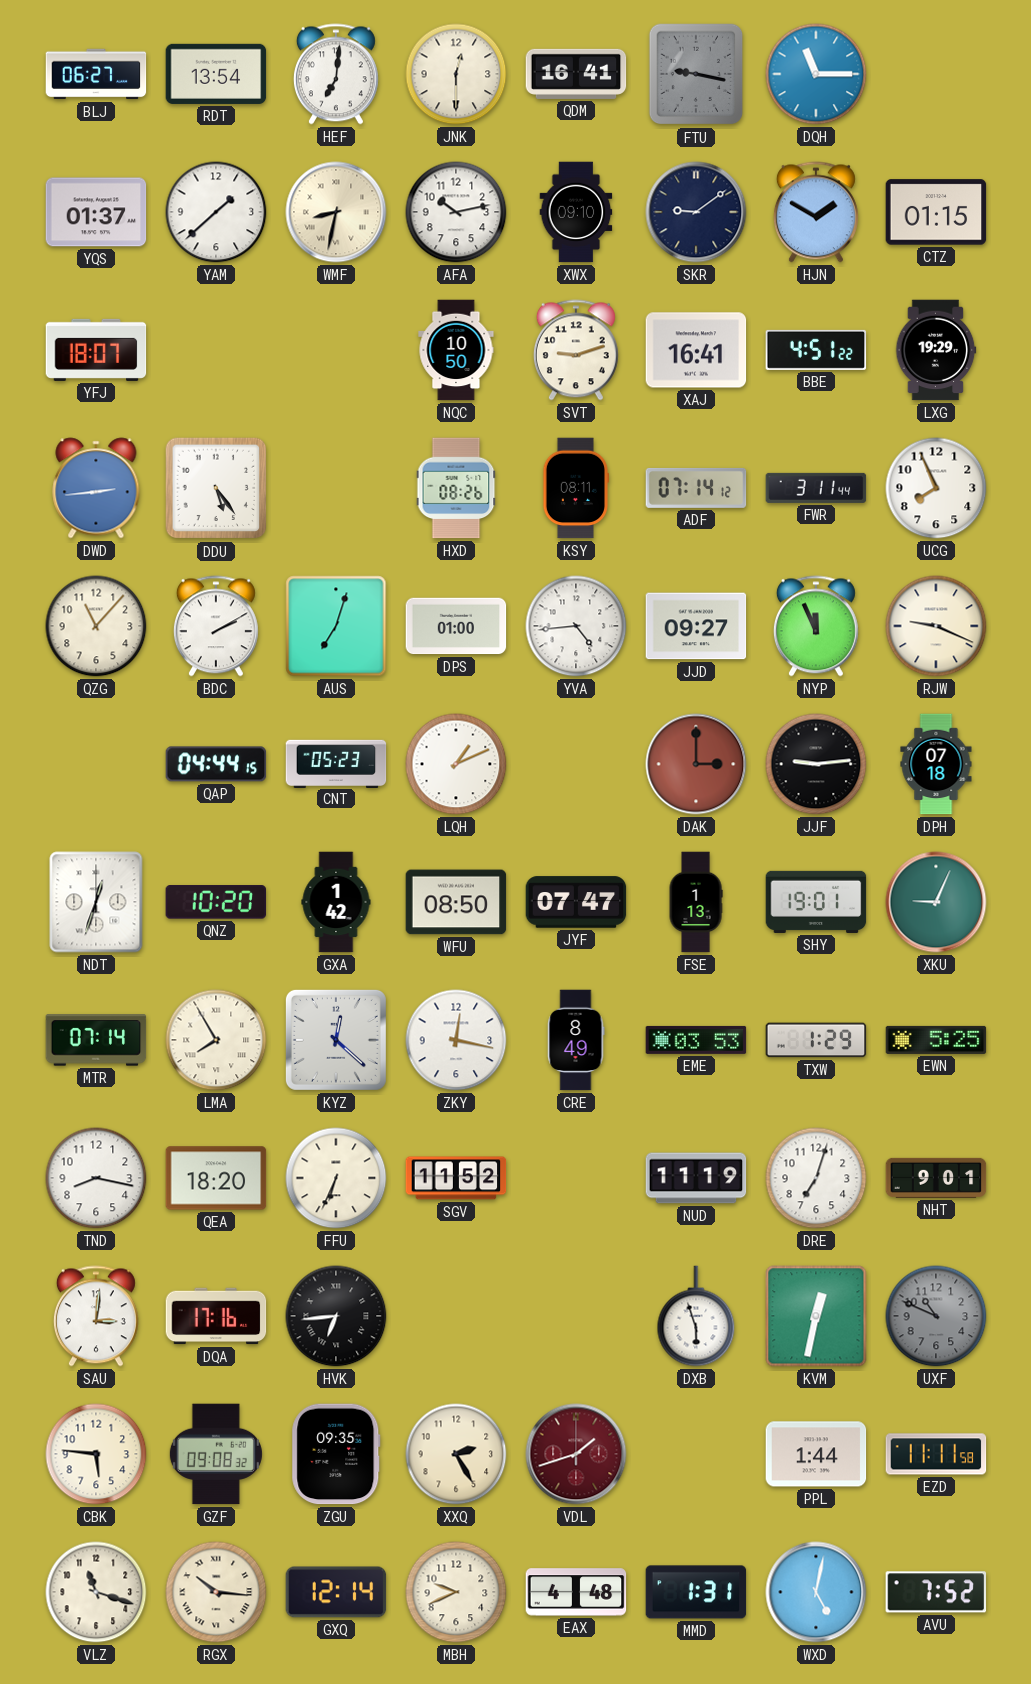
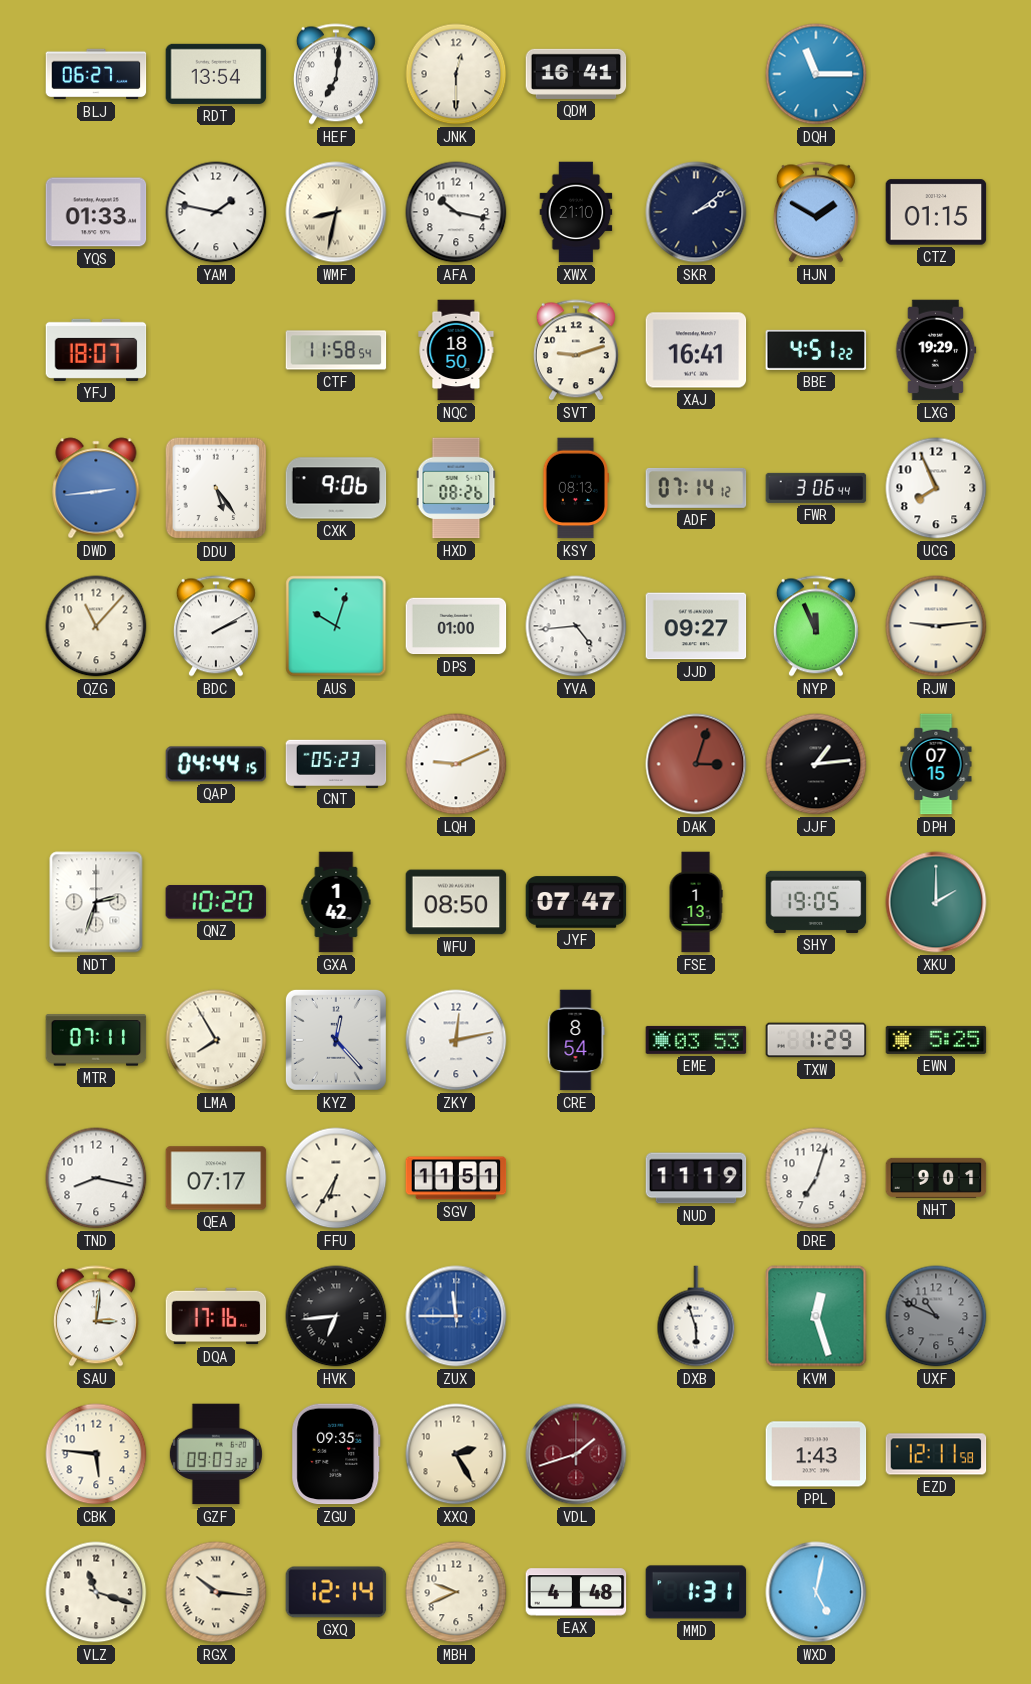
FTU: 9:17 -> none (696, 74)
YQS: 01:37 -> 01:33 (96, 212)
YAM: 1:38 -> 1:47 (216, 212)
AFA: 10:13 -> 10:17 (456, 212)
XWX: 09:10 -> 21:10 (576, 212)
SKR: 9:09 -> 2:09 (696, 212)
CTF: none -> 11:58 (336, 350)
NQC: 10:50 -> 18:50 (456, 350)
CXK: none -> 9:06 (336, 488)
KSY: 08:11 -> 08:13 (575, 488)
FWR: 3:11 -> 3:06 (816, 488)
AUS: 7:03 -> 10:03 (336, 626)
RJW: 9:19 -> 9:14 (936, 626)
LQH: 1:11 -> 9:11 (456, 764)
DAK: 3:00 -> 3:03 (696, 764)
JJF: 9:14 -> 1:14 (816, 764)
DPH: 07:18 -> 07:15 (936, 764)
NDT: 12:33 -> 2:33 (96, 902)
SHY: 19:01 -> 19:05 (816, 902)
XKU: 9:04 -> 2:00 (936, 902)
MTR: 07:14 -> 07:11 (96, 1040)
KYZ: 12:22 -> 12:23 (336, 1040)
ZKY: 12:17 -> 12:13 (456, 1040)
CRE: 8:49 -> 8:54 (576, 1040)
QEA: 18:20 -> 07:17 (216, 1178)
FFU: 6:34 -> 6:35 (336, 1178)
SGV: 11:52 -> 11:51 (456, 1178)
ZUX: none -> 11:45 (456, 1316)
KVM: 12:32 -> 12:27 (816, 1316)
GZF: 09:08 -> 09:03 (216, 1454)
PPL: 1:44 -> 1:43 (816, 1454)
EZD: 11:11 -> 12:11 (936, 1454)
AVU: 7:52 -> none (936, 1592)
